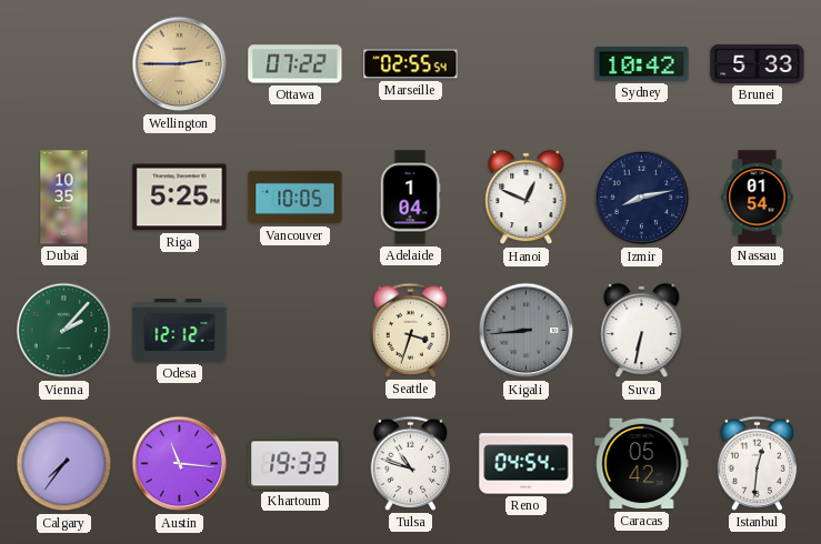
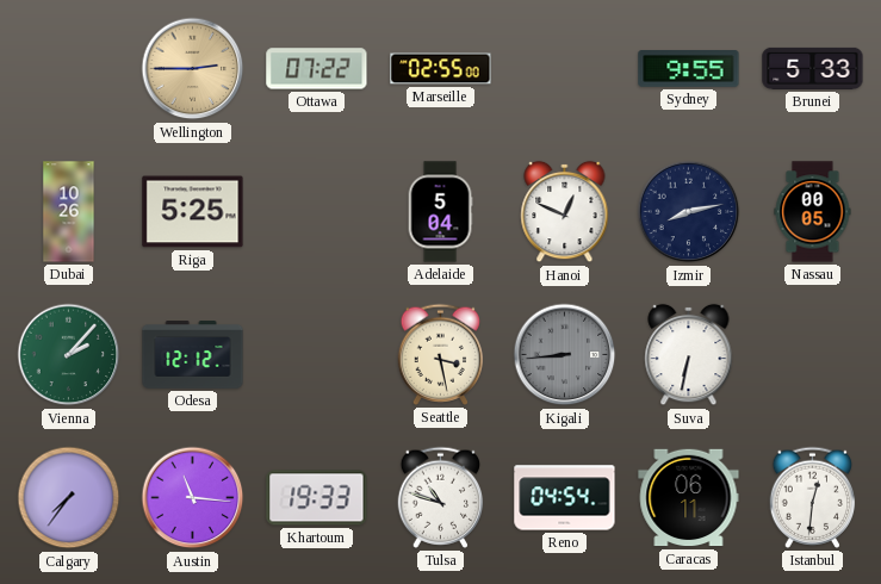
Marseille: 02:55:54 -> 02:55:00 (441, 69)
Sydney: 10:42 -> 9:55 (689, 69)
Dubai: 10:35 -> 10:26 (69, 212)
Vancouver: 10:05 -> none (296, 198)
Adelaide: 1:04 -> 5:04 (440, 212)
Nassau: 01:54 -> 00:05 (813, 212)
Seattle: 3:33 -> 3:28 (441, 354)
Caracas: 05:42 -> 06:11 (689, 498)
